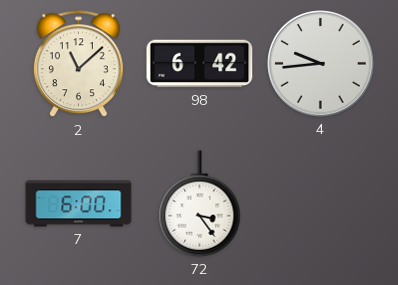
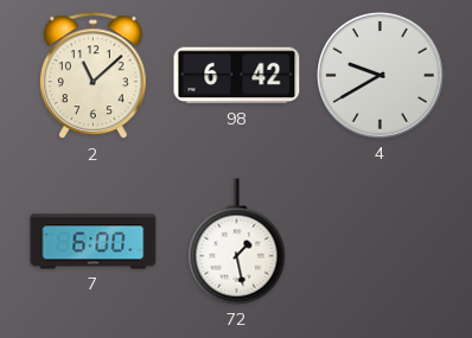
4: 9:44 -> 9:40 (381, 76)
72: 3:24 -> 1:28 (237, 242)
